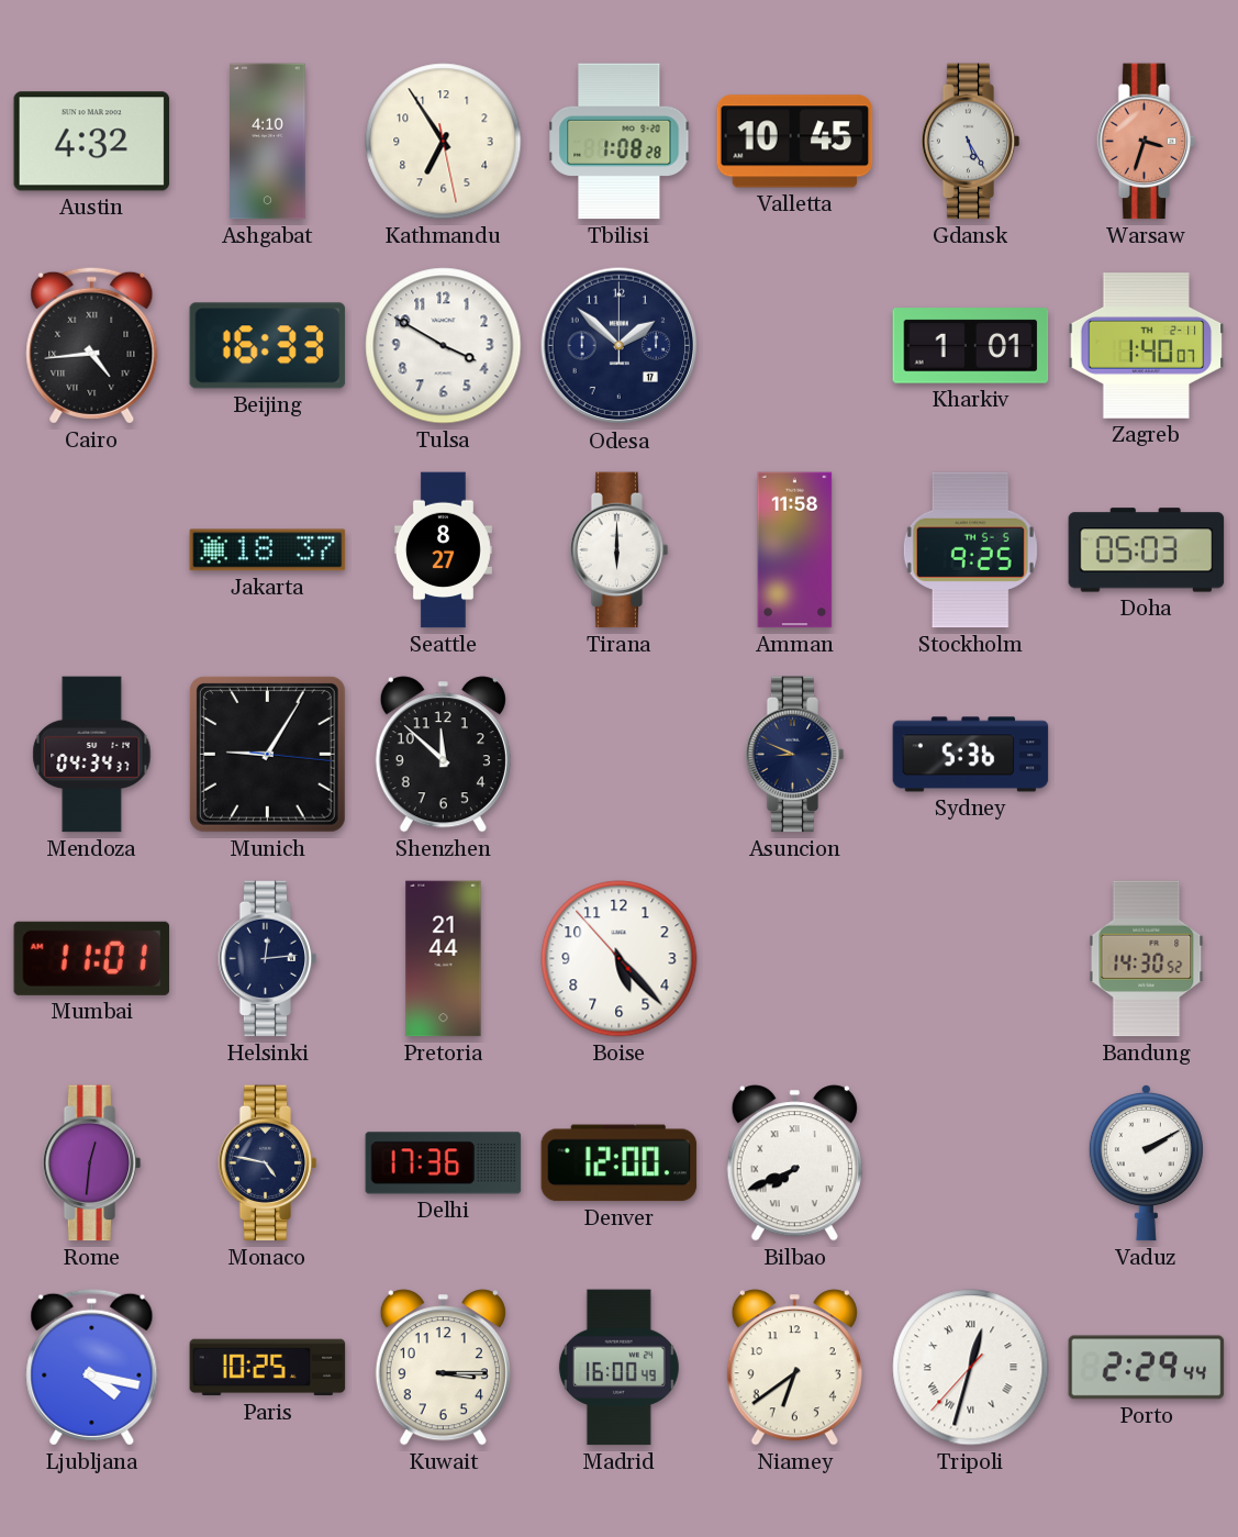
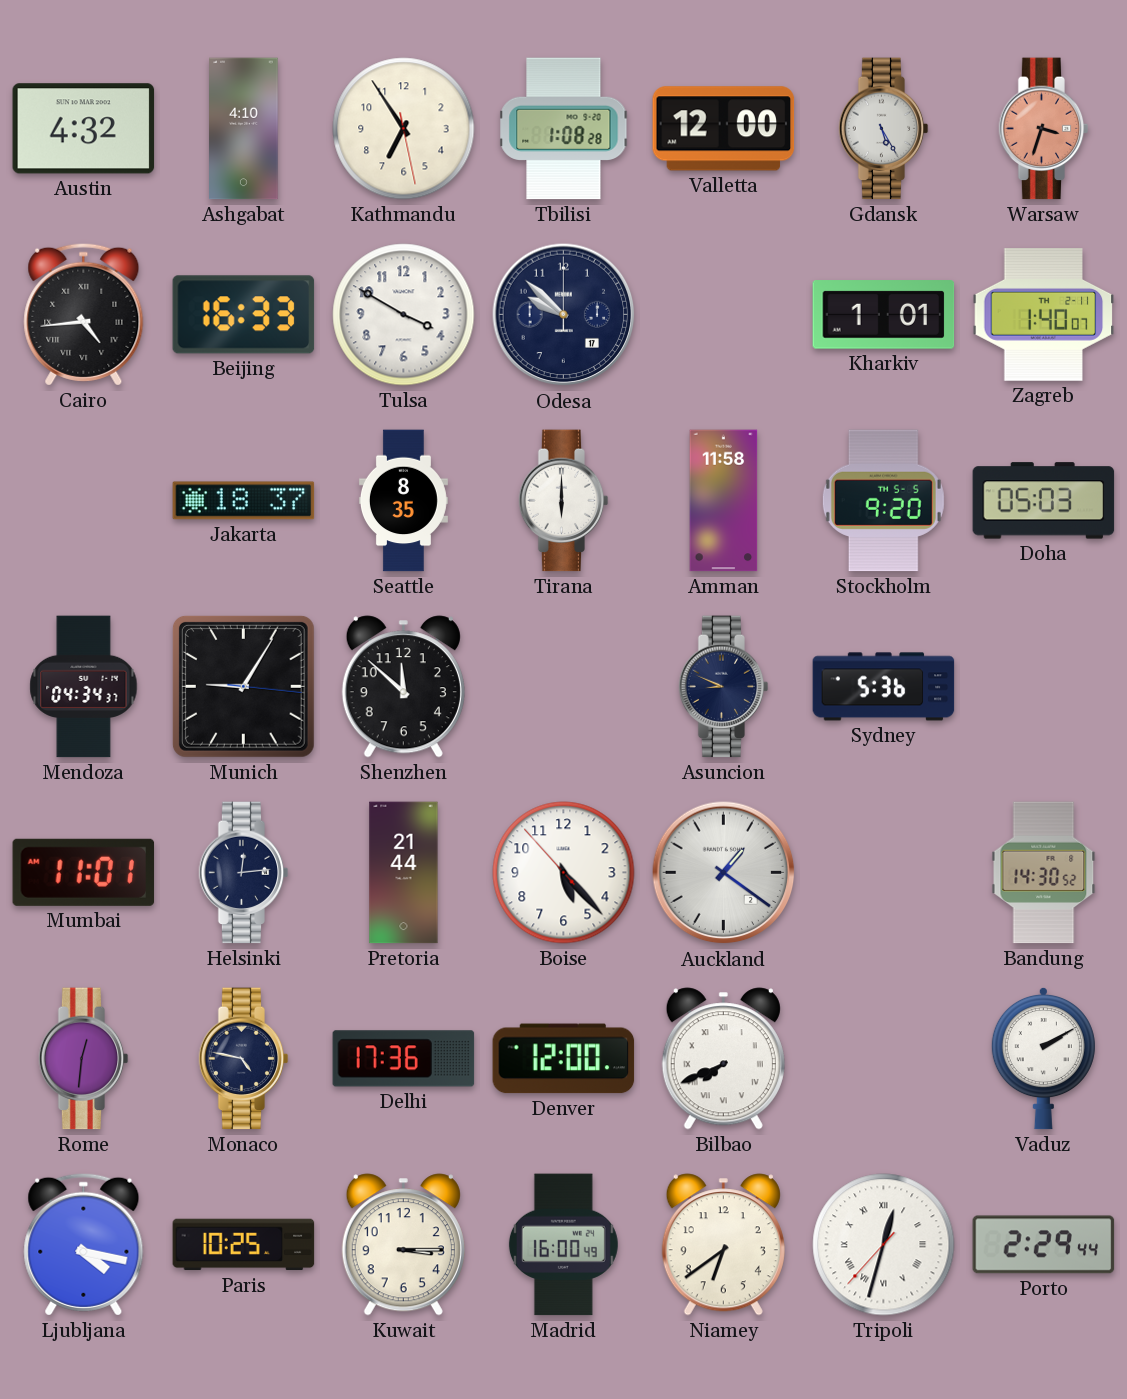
Valletta: 10:45 -> 12:00 (724, 129)
Odesa: 1:52 -> 9:52 (564, 315)
Seattle: 8:27 -> 8:35 (403, 501)
Stockholm: 9:25 -> 9:20 (883, 501)
Auckland: none -> 1:21 (724, 873)
